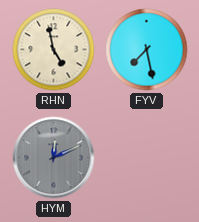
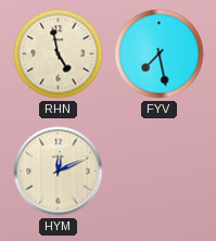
HYM dial: grey -> cream (59, 172)
